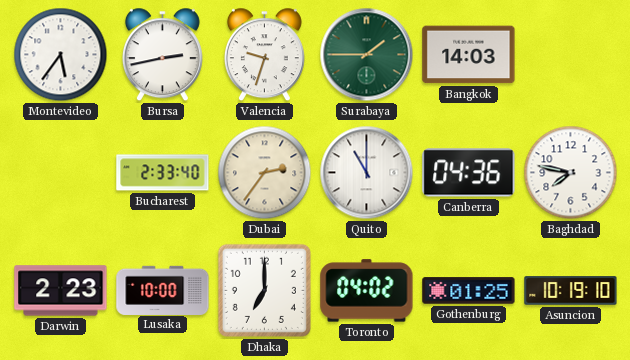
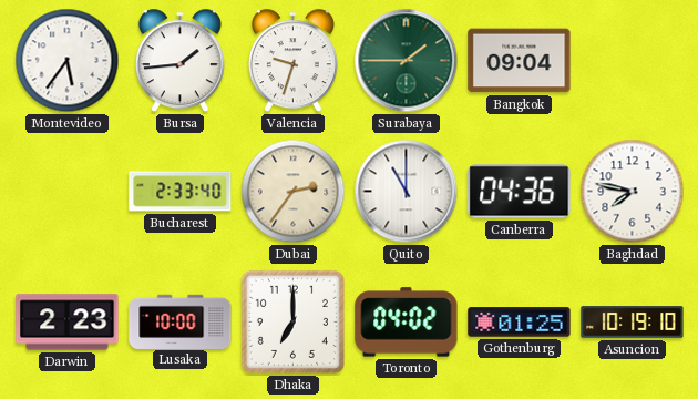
Bursa: 2:43 -> 1:44 (179, 61)
Bangkok: 14:03 -> 09:04 (520, 61)
